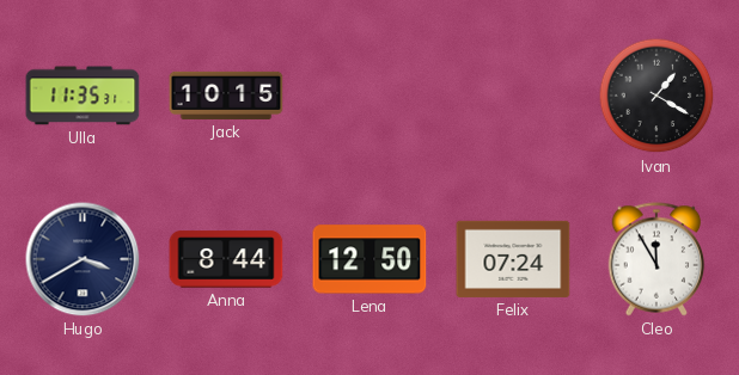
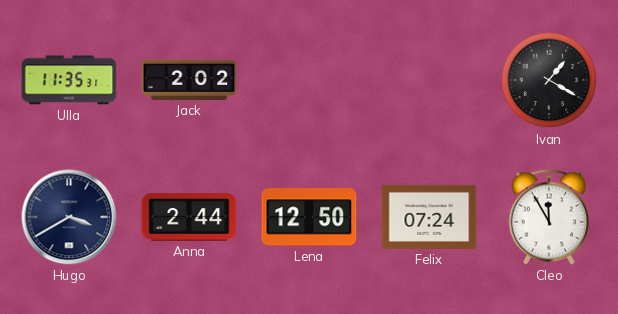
Jack: 10:15 -> 2:02 (189, 80)
Anna: 8:44 -> 2:44 (189, 217)
